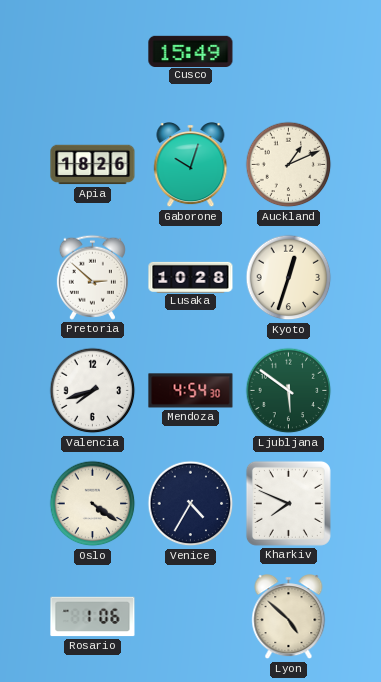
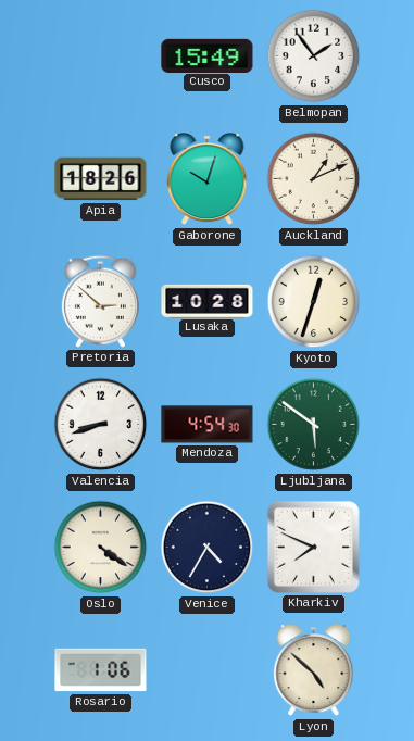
Belmopan: none -> 1:54 (314, 56)
Valencia: 7:42 -> 8:42 (101, 425)
